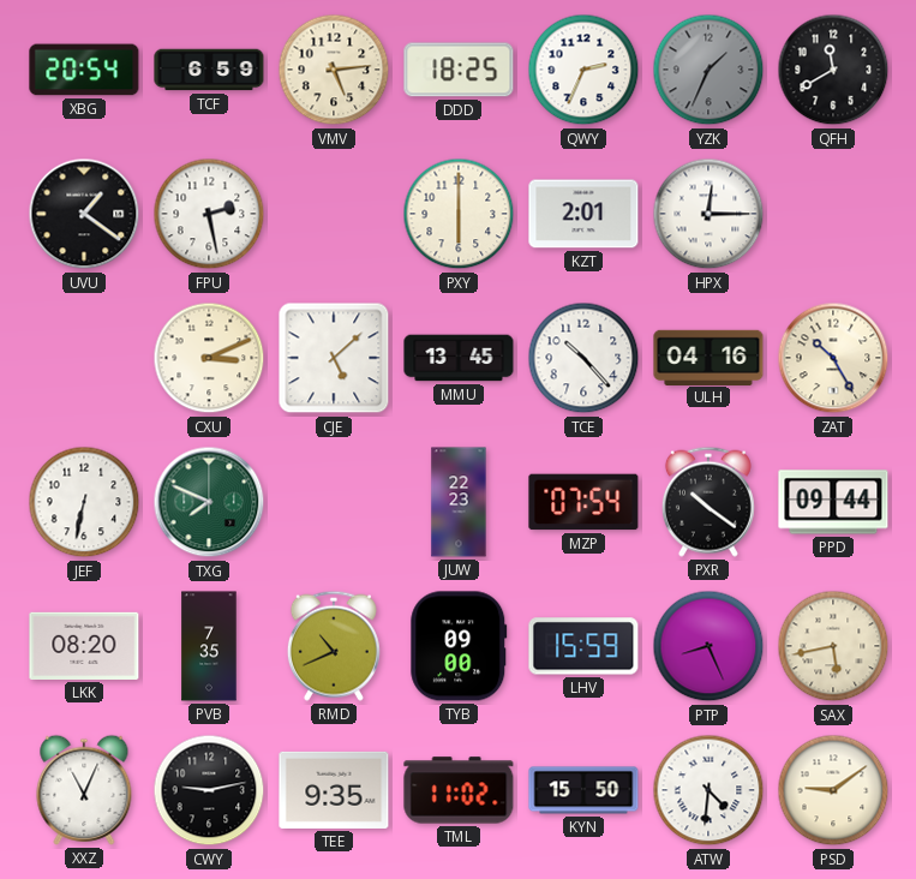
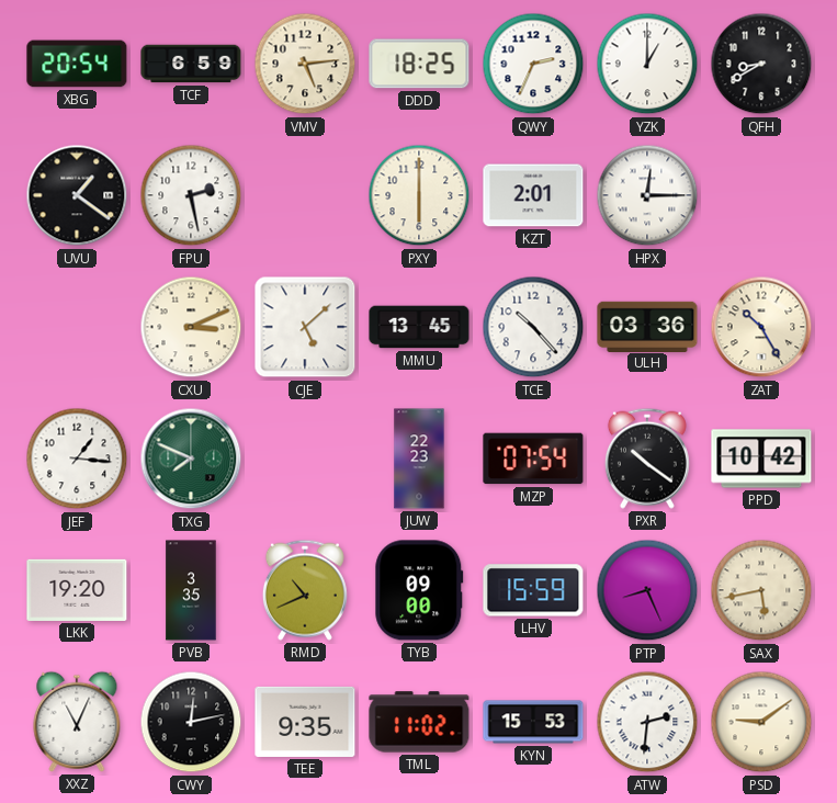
YZK: 1:34 -> 1:00 (647, 64)
YZK dial: grey -> white (647, 64)
QFH: 11:40 -> 8:40 (761, 64)
ULH: 04:16 -> 03:36 (647, 326)
JEF: 6:32 -> 1:16 (77, 459)
PPD: 09:44 -> 10:42 (761, 459)
LKK: 08:20 -> 19:20 (77, 590)
PVB: 7:35 -> 3:35 (191, 590)
CWY: 9:13 -> 12:13 (191, 722)
KYN: 15:50 -> 15:53 (533, 722)
ATW: 4:31 -> 2:31 (647, 722)
